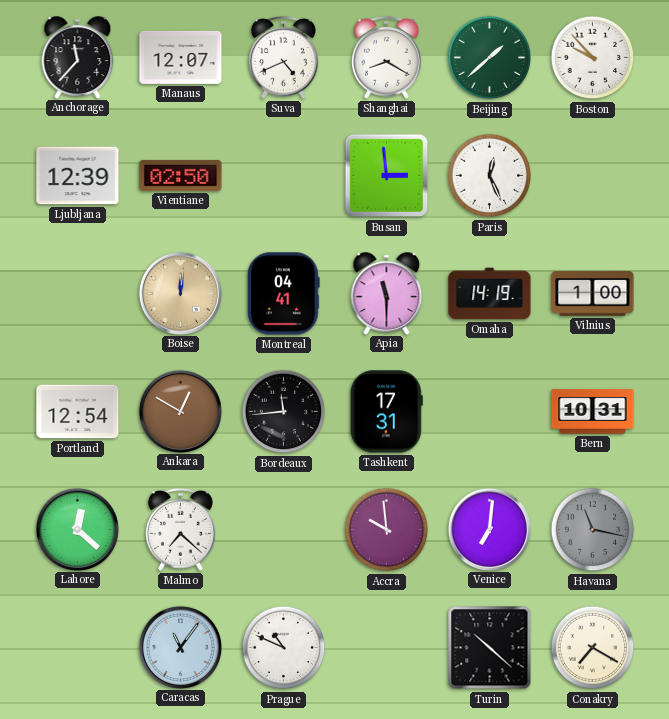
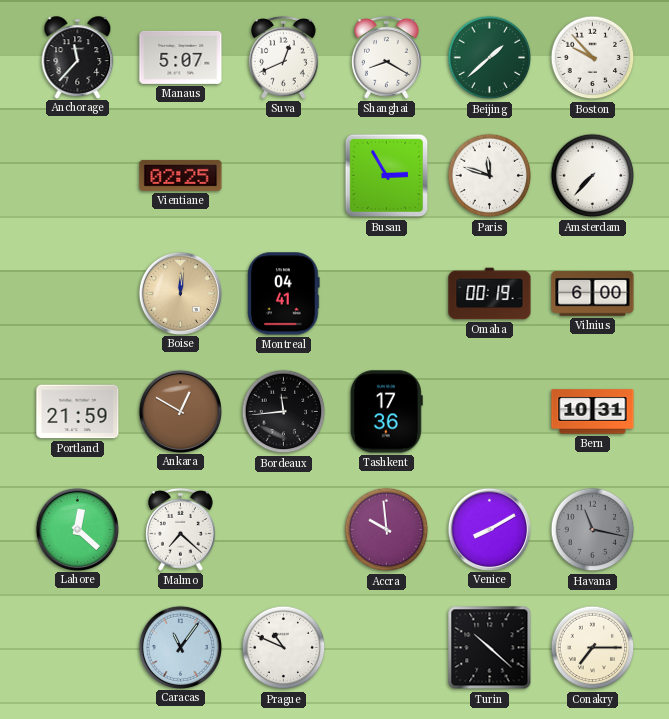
Manaus: 12:07 -> 5:07 (181, 57)
Suva: 4:41 -> 12:41 (284, 57)
Ljubljana: 12:39 -> none (78, 176)
Vientiane: 02:50 -> 02:25 (181, 175)
Busan: 2:59 -> 2:55 (387, 176)
Paris: 12:26 -> 11:48 (490, 176)
Amsterdam: none -> 7:37 (593, 176)
Apia: 11:30 -> none (387, 293)
Omaha: 14:19 -> 00:19 (490, 294)
Vilnius: 1:00 -> 6:00 (593, 294)
Portland: 12:54 -> 21:59 (78, 412)
Tashkent: 17:31 -> 17:36 (386, 412)
Venice: 7:01 -> 8:10 (489, 529)
Conakry: 7:20 -> 7:15 (593, 648)
